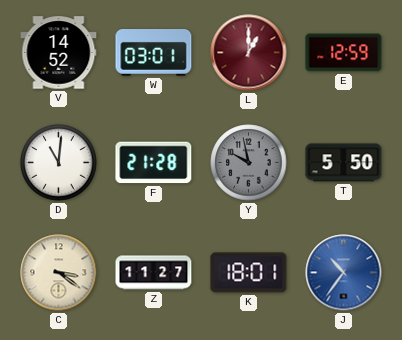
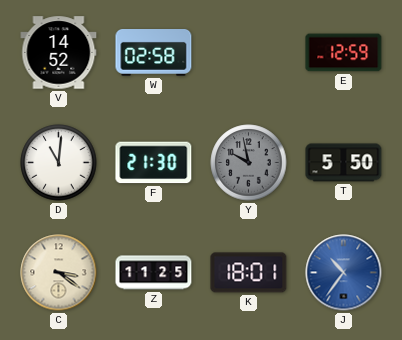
W: 03:01 -> 02:58 (154, 53)
L: 1:00 -> none (249, 53)
F: 21:28 -> 21:30 (154, 163)
Z: 11:27 -> 11:25 (154, 273)
